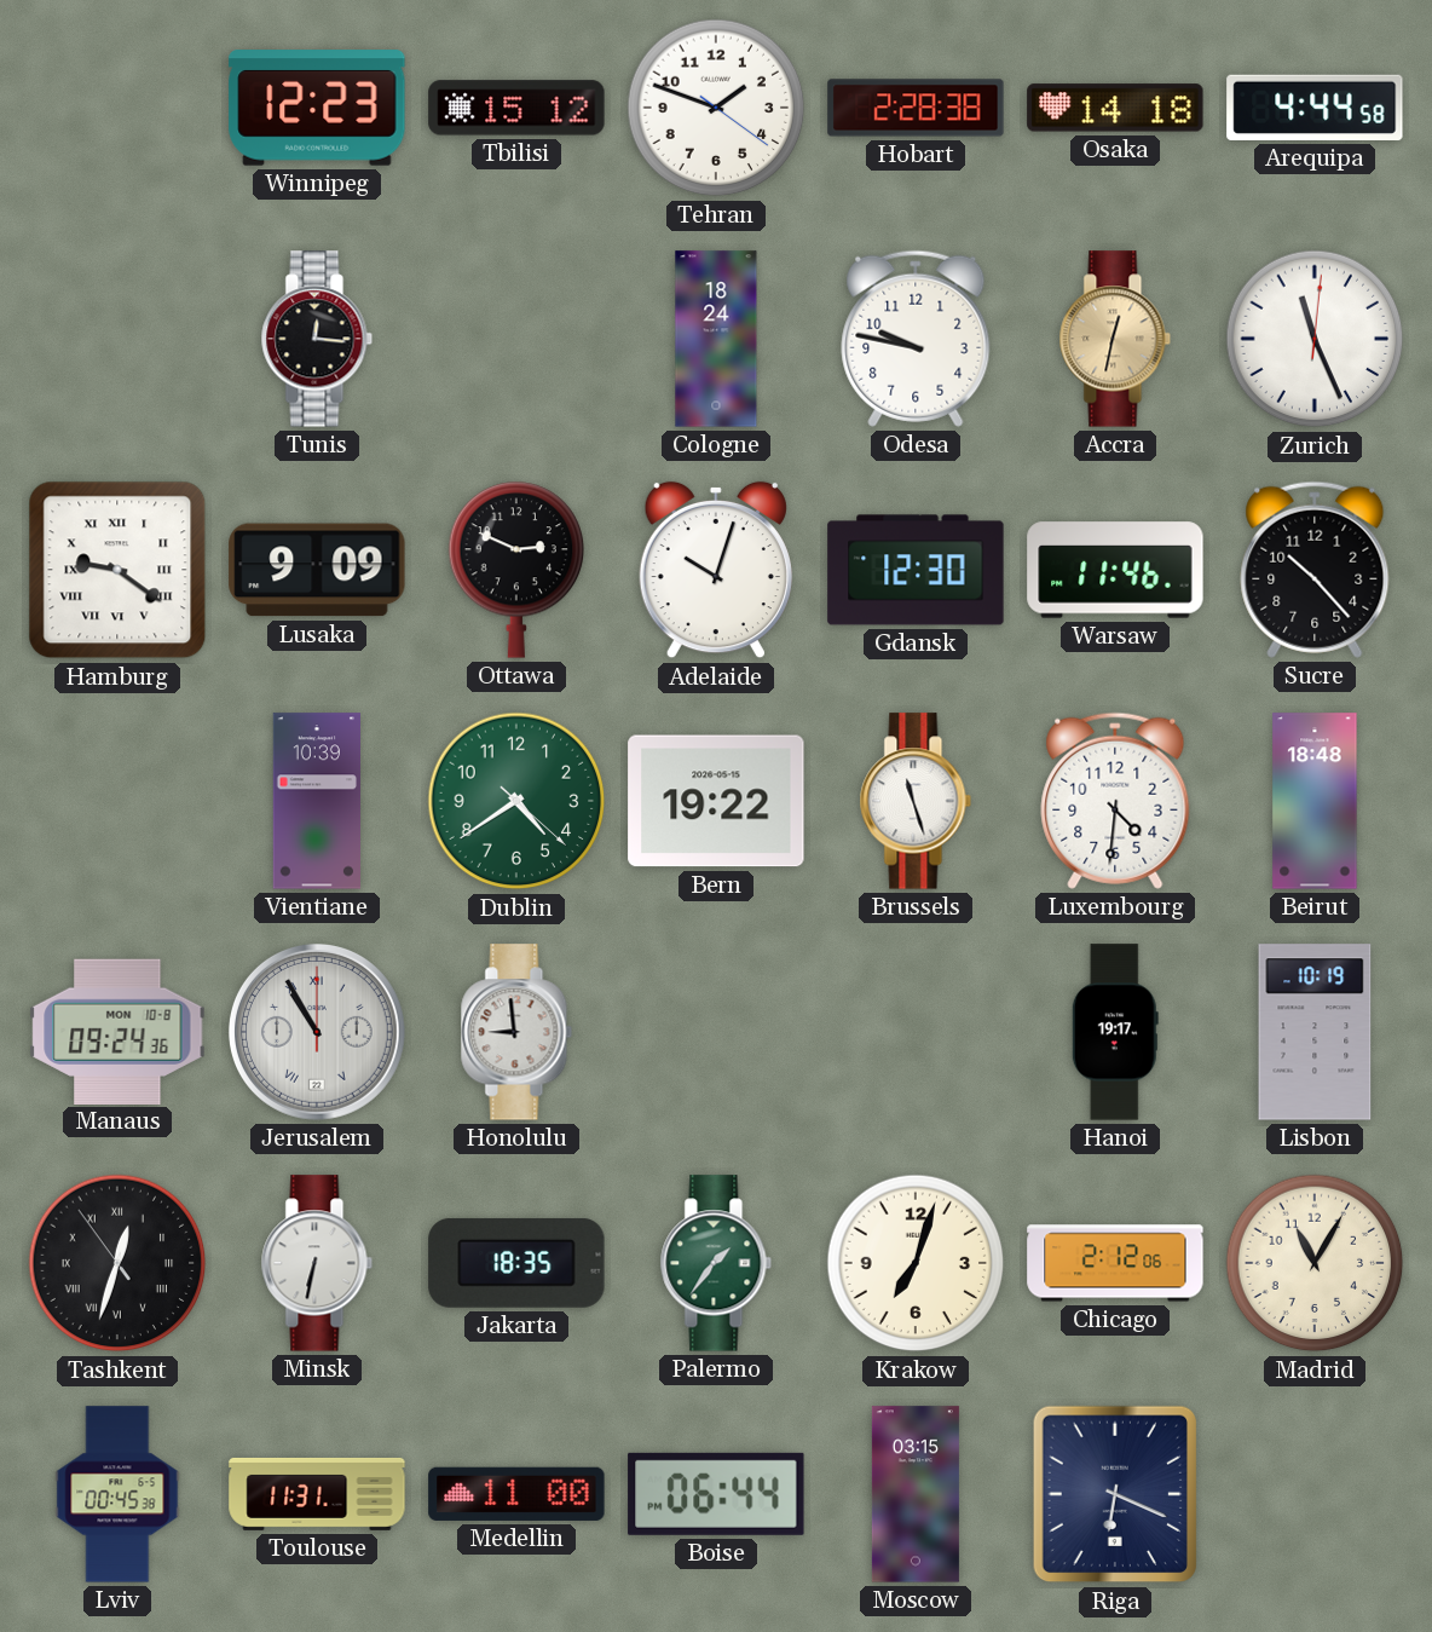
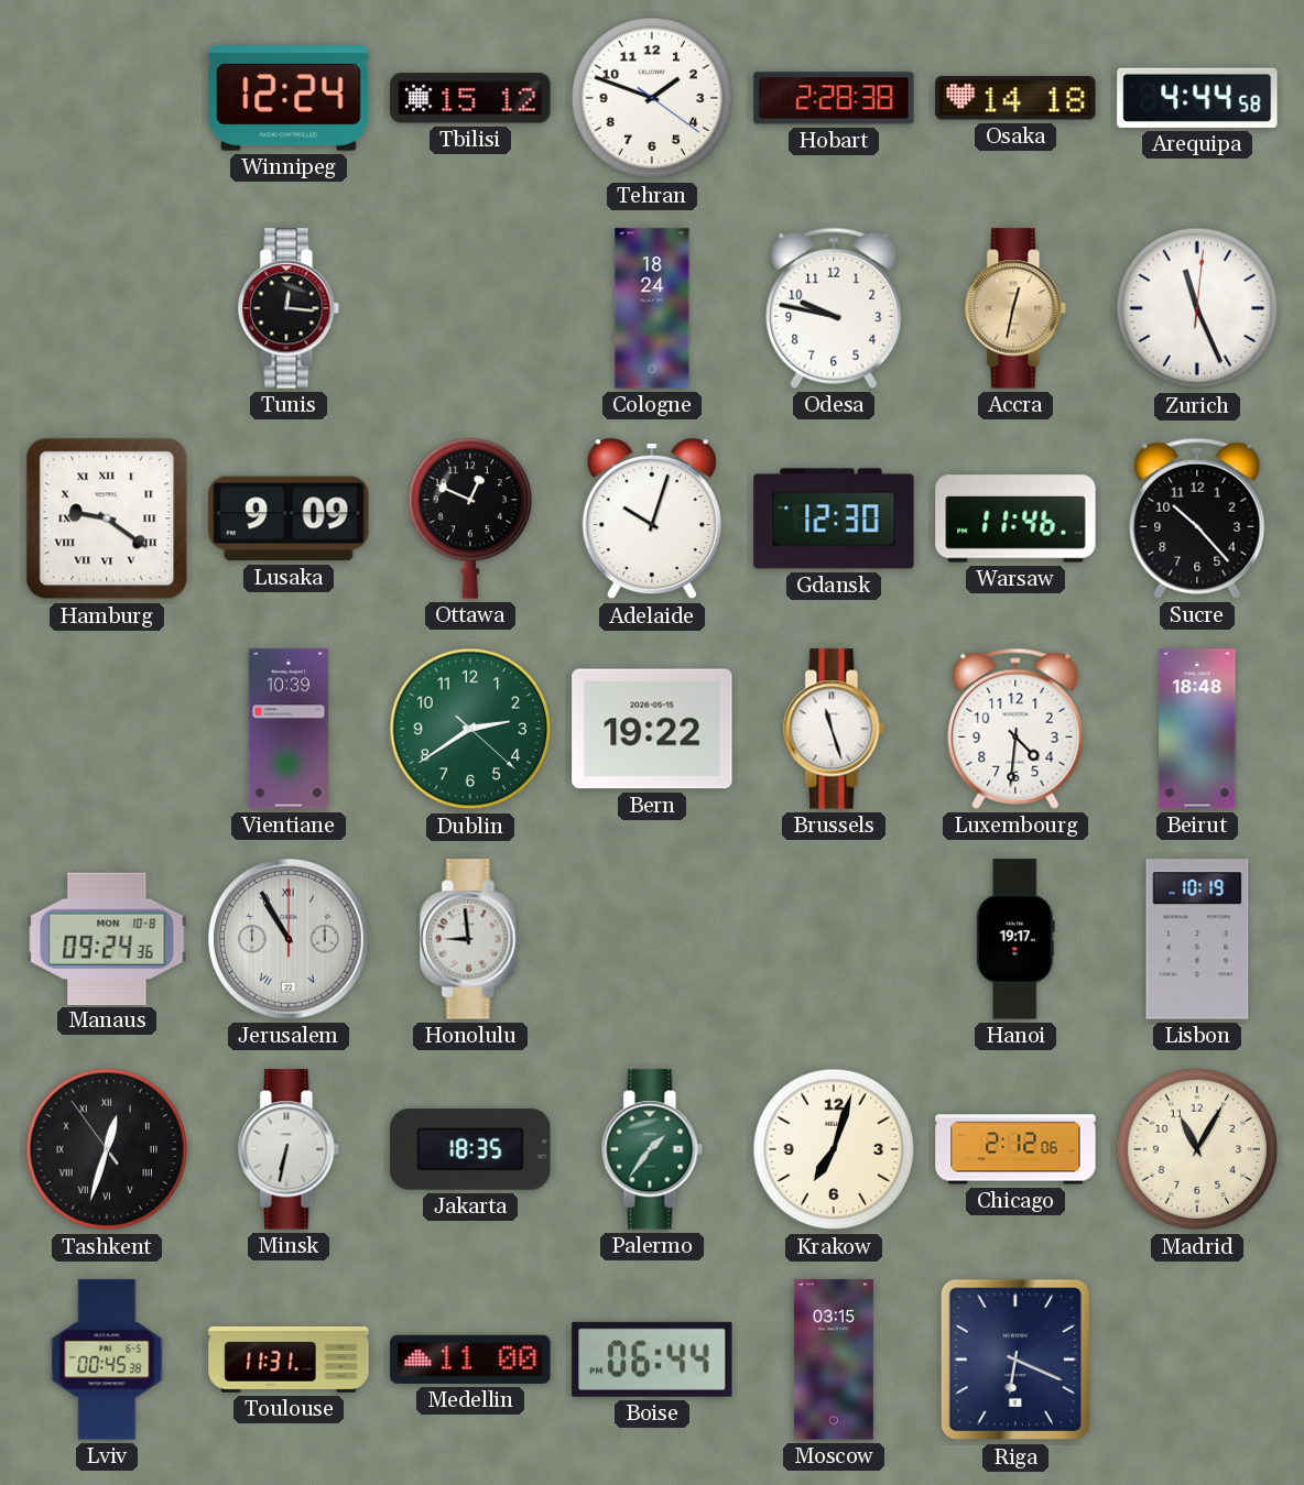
Winnipeg: 12:23 -> 12:24 (289, 98)
Ottawa: 2:49 -> 12:49 (470, 518)
Dublin: 4:39 -> 2:39 (470, 729)
